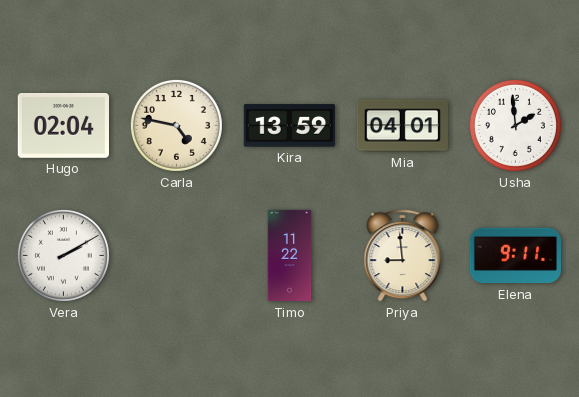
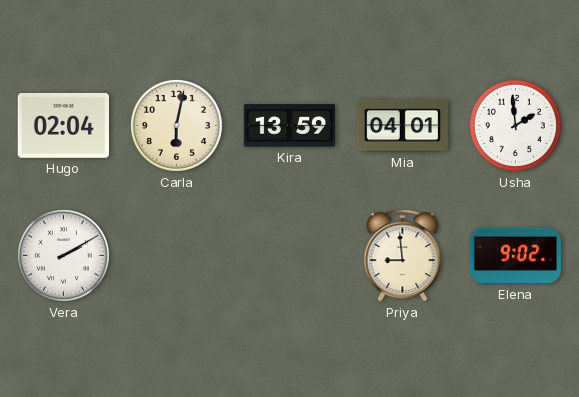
Carla: 4:47 -> 6:02 (176, 125)
Timo: 11:22 -> none (290, 256)
Elena: 9:11 -> 9:02 (515, 256)
